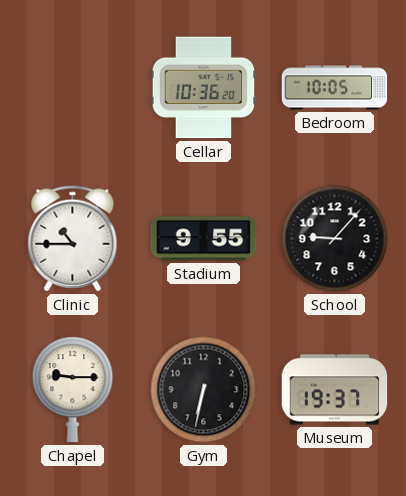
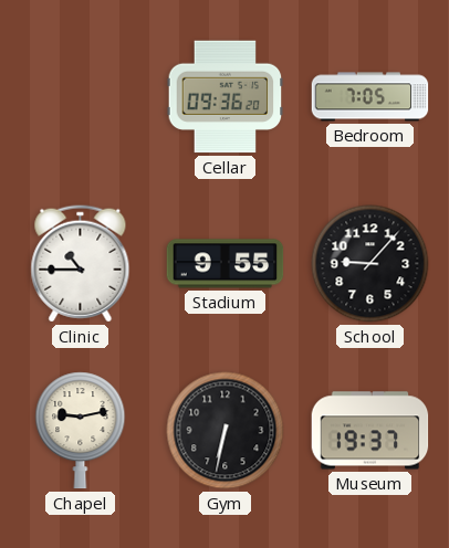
Cellar: 10:36 -> 09:36 (226, 97)
Bedroom: 10:05 -> 7:05 (370, 97)
Chapel: 9:15 -> 9:13 (81, 431)
